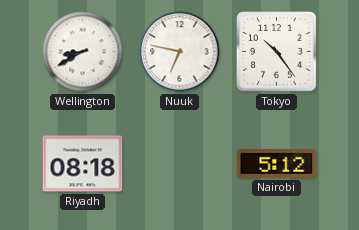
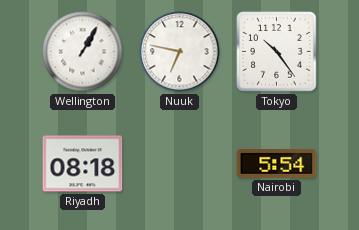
Wellington: 8:40 -> 1:05 (83, 52)
Nairobi: 5:12 -> 5:54 (277, 164)
